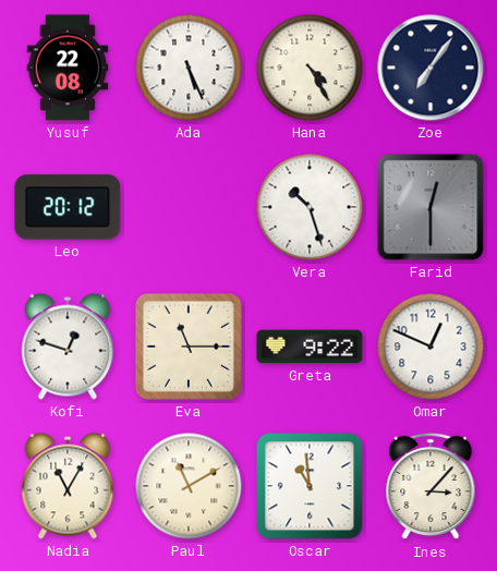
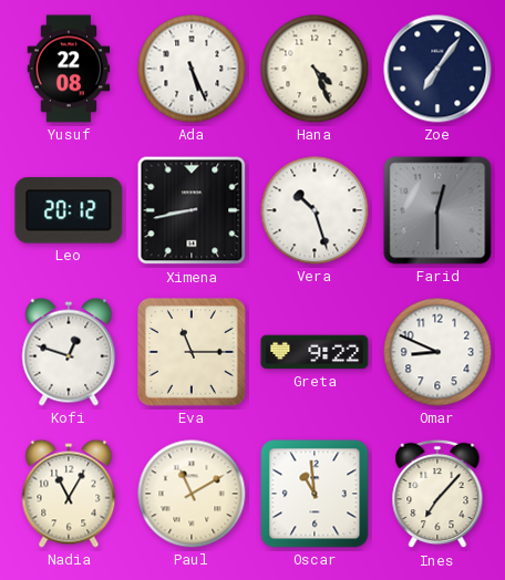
Hana: 4:25 -> 4:26 (315, 69)
Ximena: none -> 8:43 (192, 210)
Omar: 12:49 -> 8:49 (437, 352)
Ines: 3:07 -> 7:07 (437, 494)
